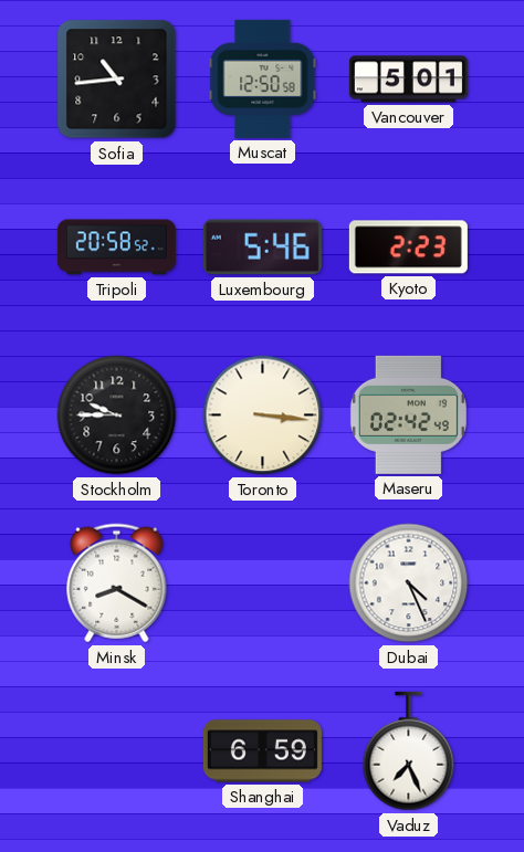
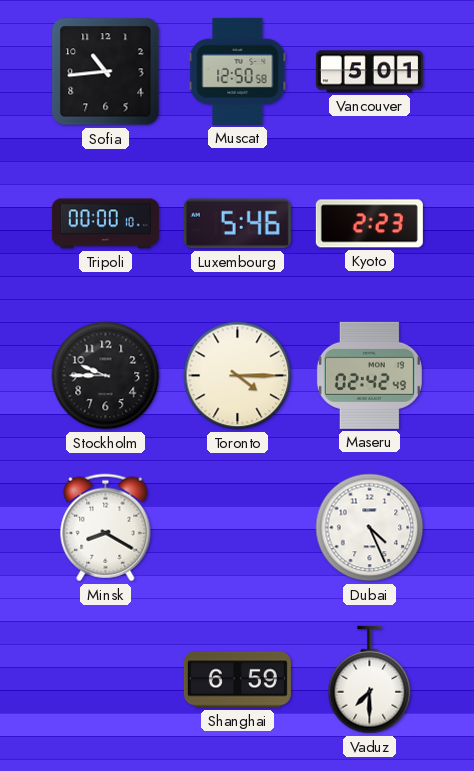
Tripoli: 20:58 -> 00:00 (105, 224)
Toronto: 3:16 -> 4:15 (238, 376)
Vaduz: 7:26 -> 7:30 (370, 680)
